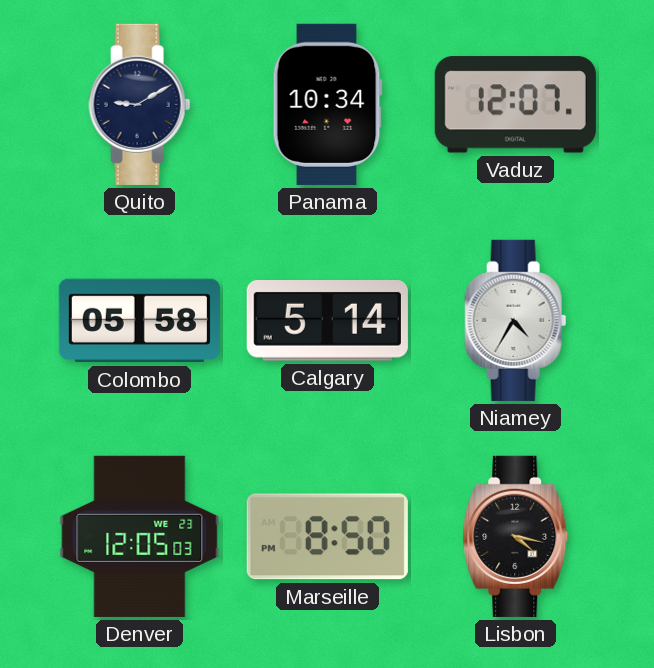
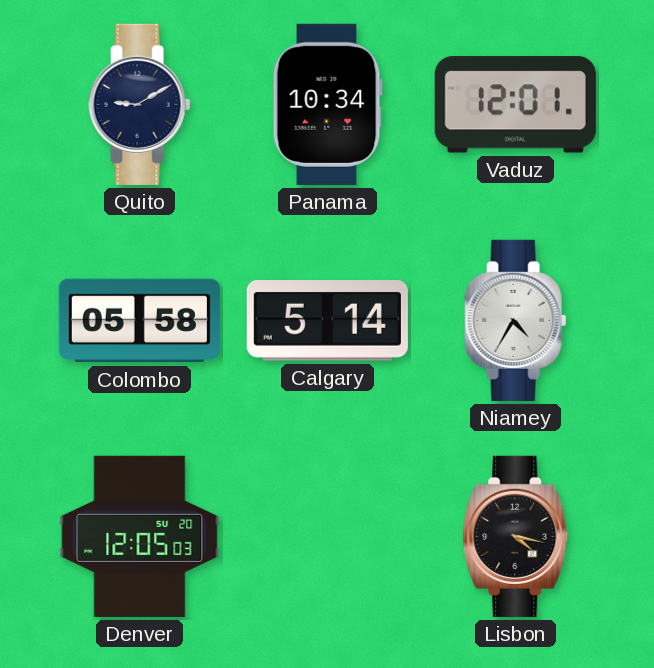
Vaduz: 12:07 -> 12:01 (515, 105)
Denver date: WE 23 -> SU 20 (140, 536)
Marseille: 8:50 -> none (327, 537)
